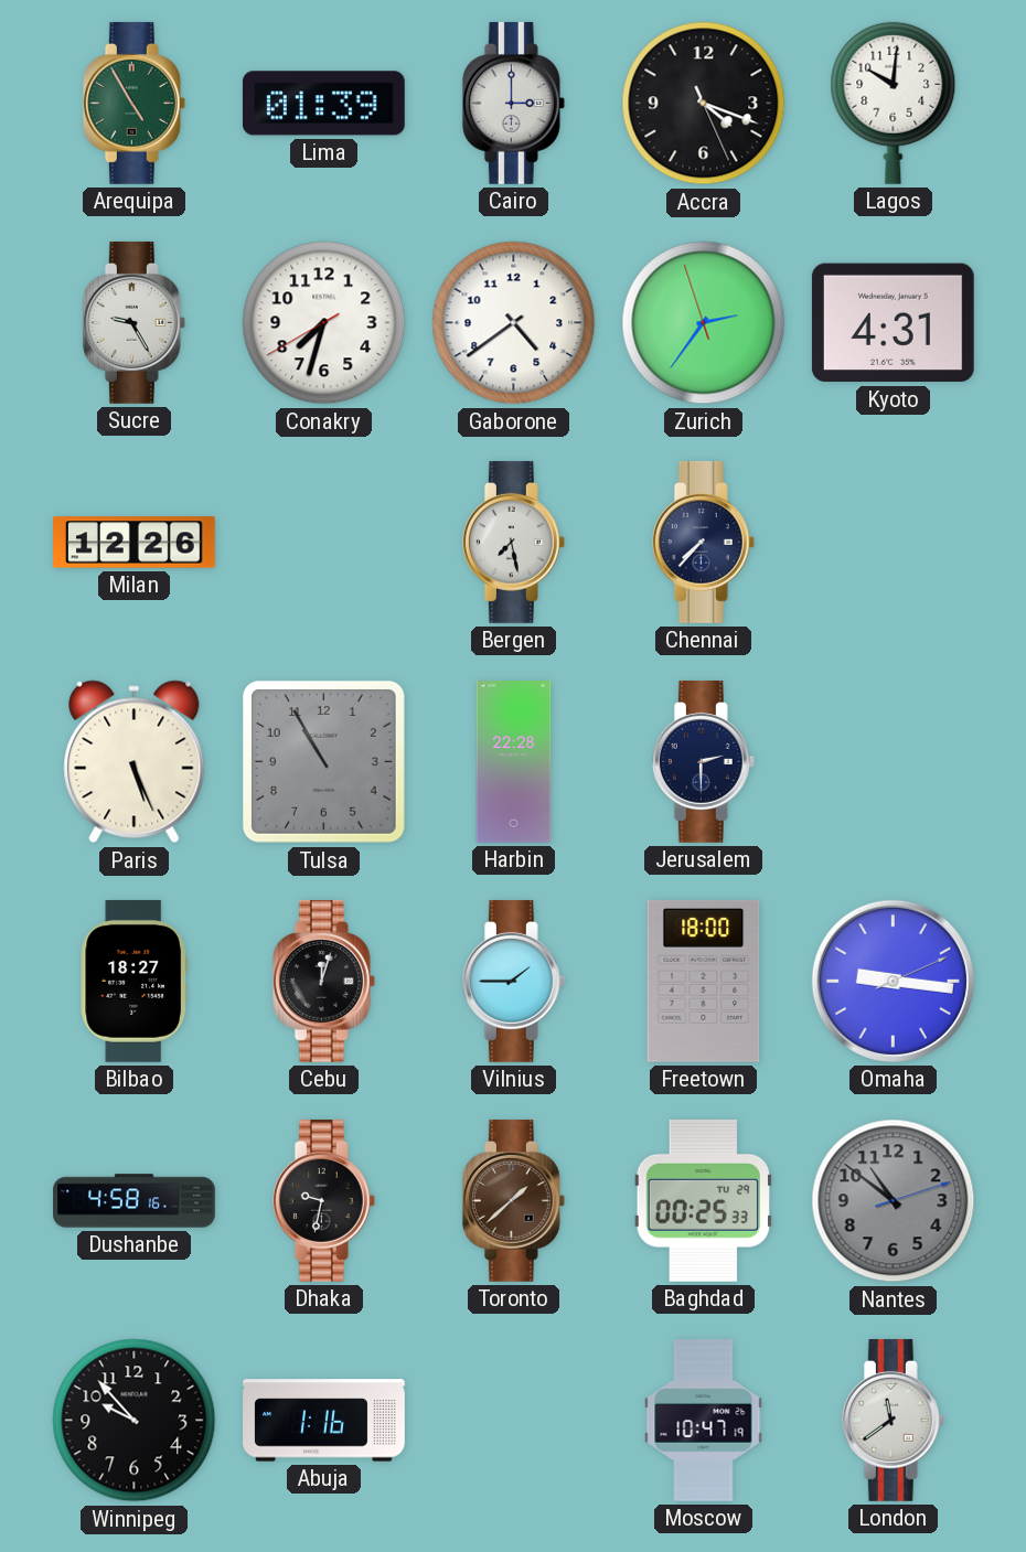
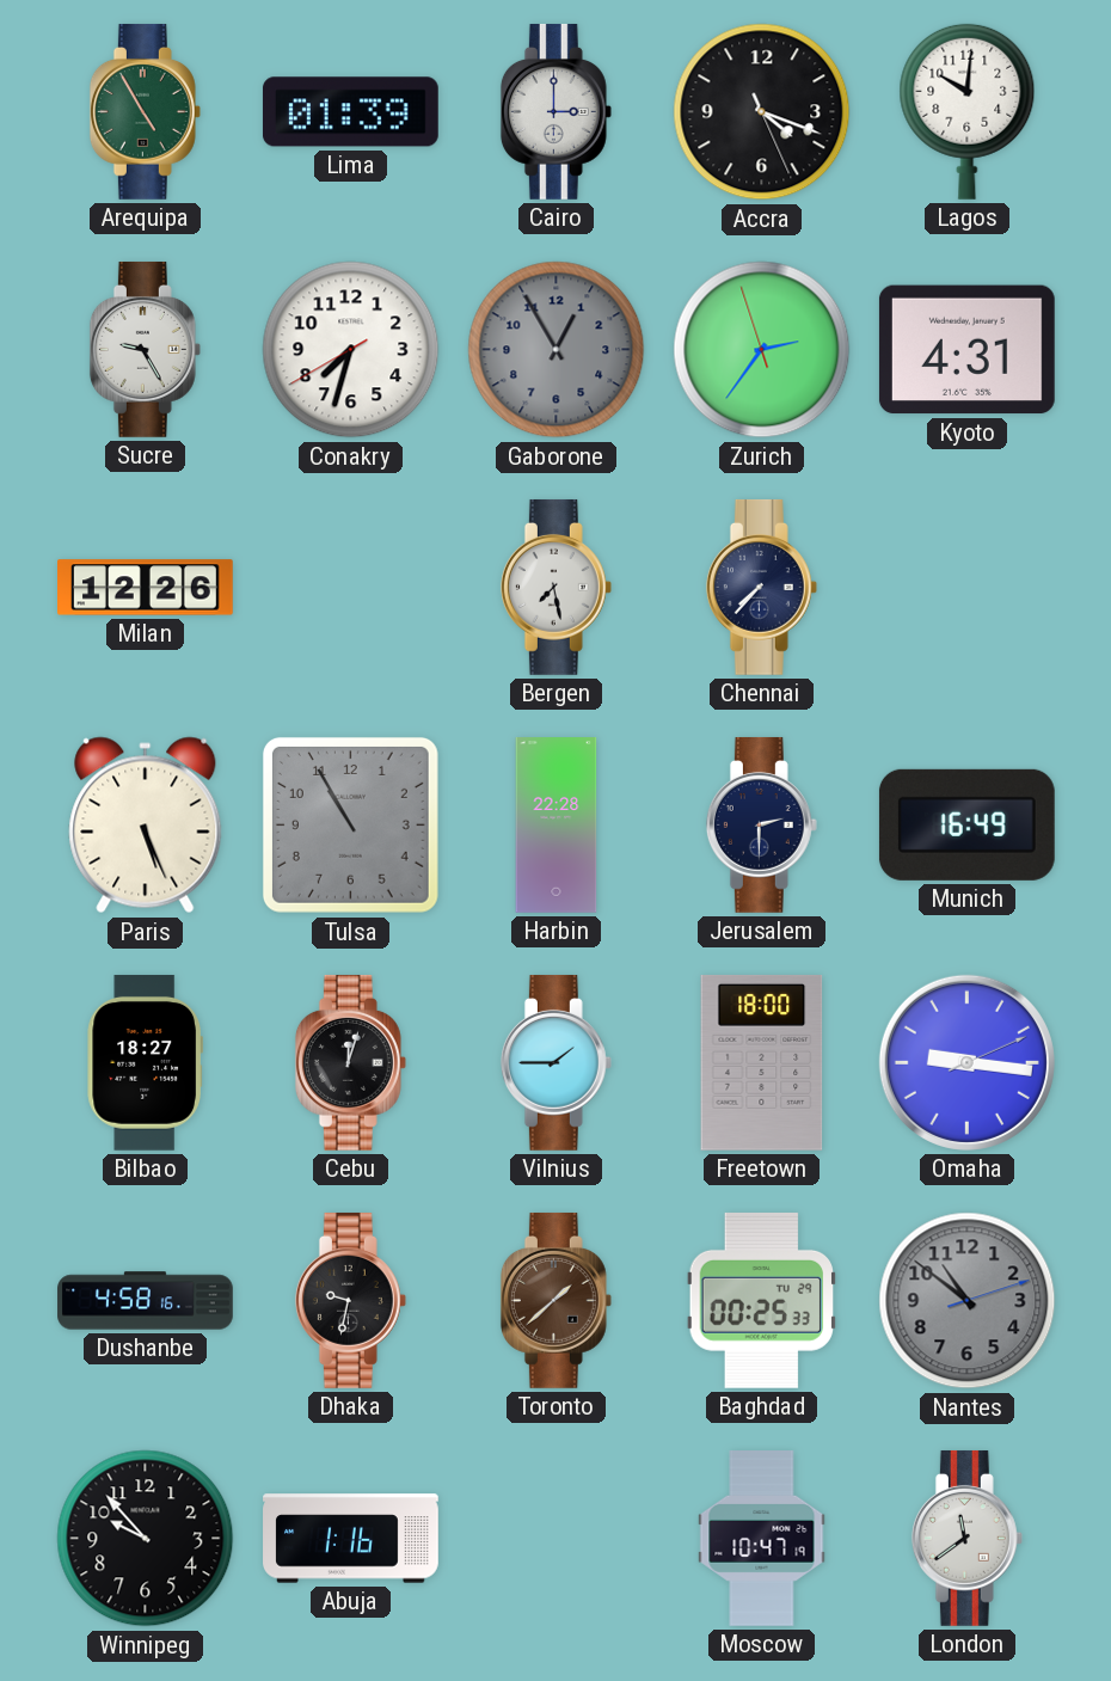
Gaborone: 4:39 -> 12:55 (557, 350)
Gaborone dial: white -> grey (557, 350)
Munich: none -> 16:49 (966, 824)
